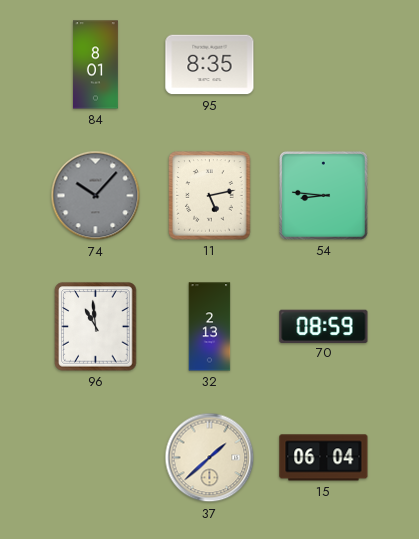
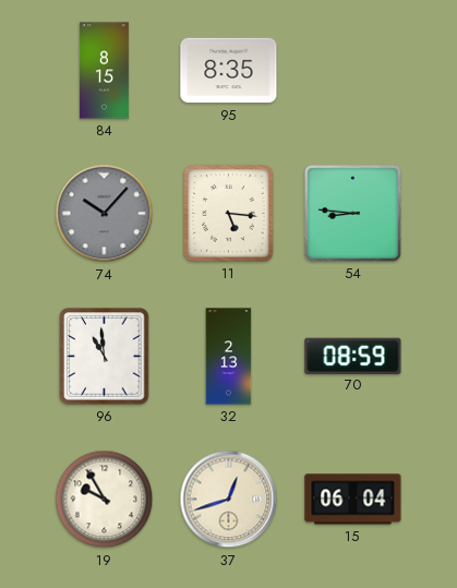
84: 8:01 -> 8:15 (104, 71)
11: 5:13 -> 5:16 (229, 214)
19: none -> 9:55 (105, 500)
37: 1:38 -> 12:42 (229, 500)
